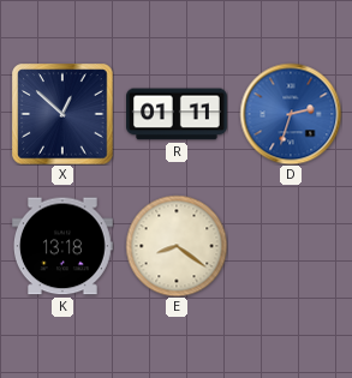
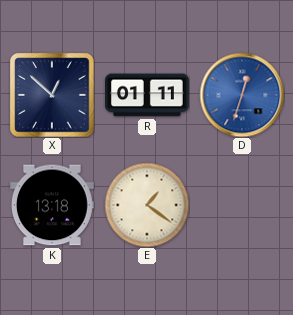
D: 2:33 -> 12:33 (242, 95)
E: 8:21 -> 1:21 (147, 205)
